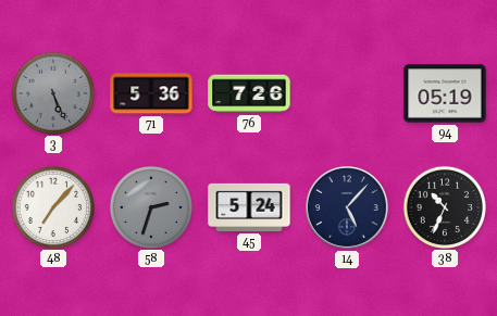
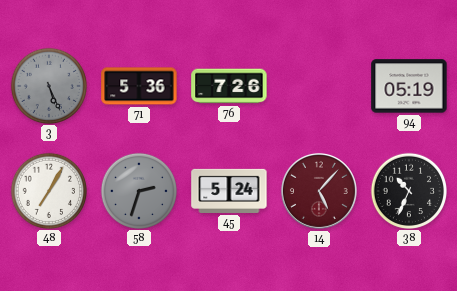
48: 7:07 -> 7:05 (48, 190)
14 dial: navy -> burgundy (319, 191)
